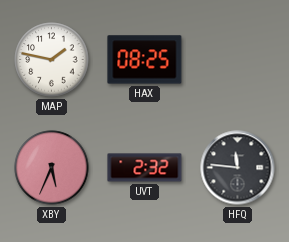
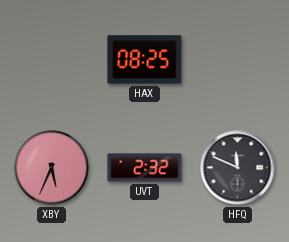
MAP: 1:47 -> none (52, 60)
HFQ: 11:46 -> 11:49 (238, 168)
